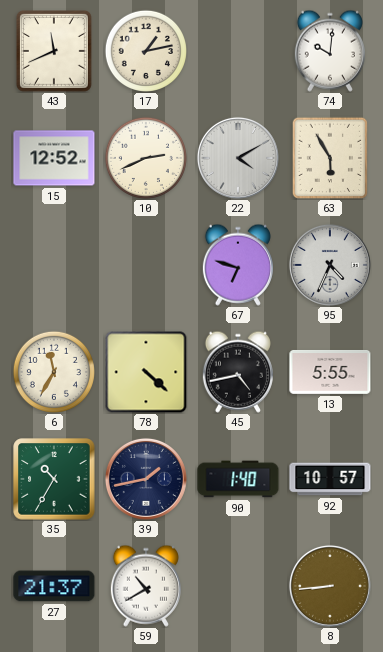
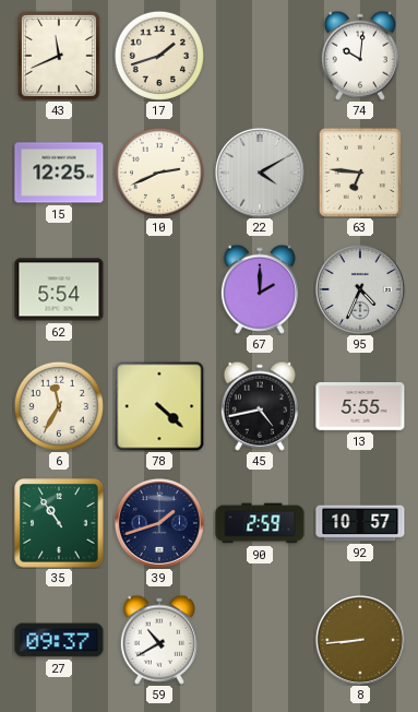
17: 1:13 -> 1:42 (159, 56)
15: 12:52 -> 12:25 (59, 173)
63: 5:55 -> 6:46 (359, 173)
62: none -> 5:54 (59, 289)
67: 6:48 -> 2:00 (260, 289)
35: 10:35 -> 10:54 (59, 523)
39: 1:43 -> 1:42 (159, 523)
90: 1:40 -> 2:59 (260, 523)
27: 21:37 -> 09:37 (59, 640)
